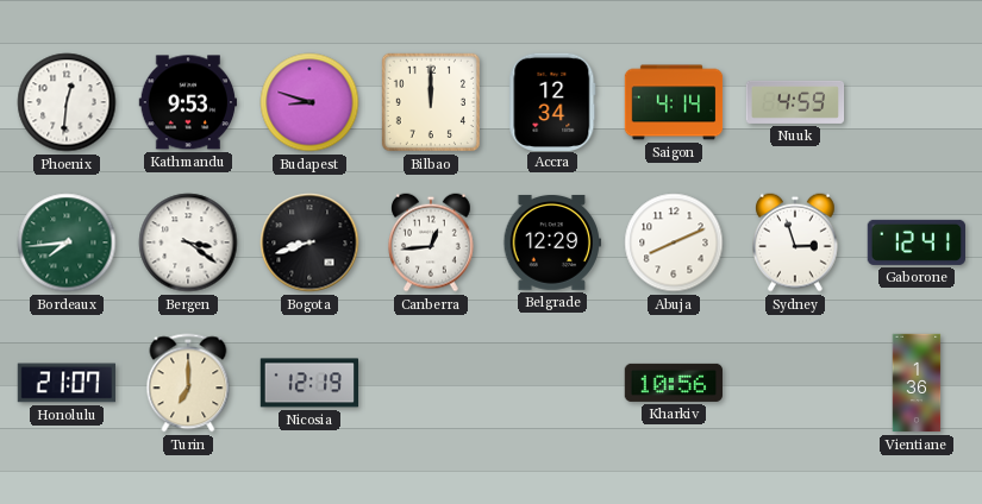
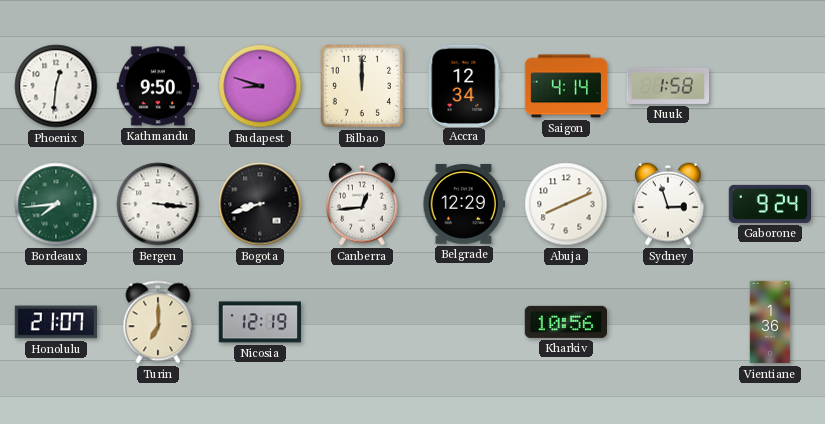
Kathmandu: 9:53 -> 9:50 (157, 86)
Nuuk: 4:59 -> 1:58 (668, 86)
Bergen: 3:21 -> 3:16 (158, 204)
Gaborone: 12:41 -> 9:24 (769, 204)
